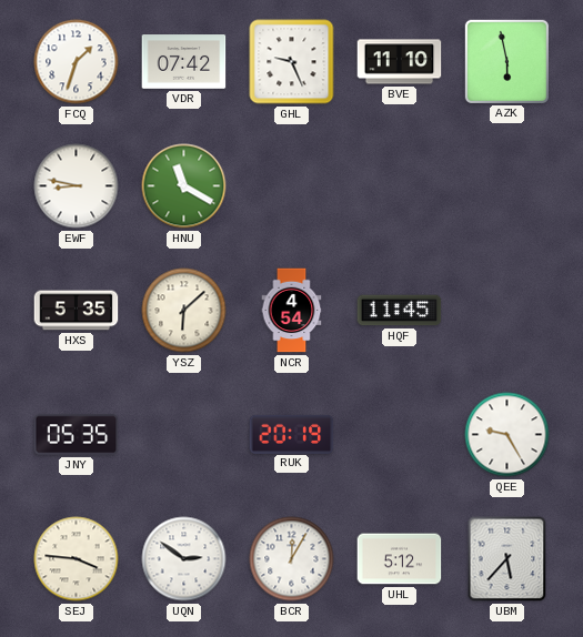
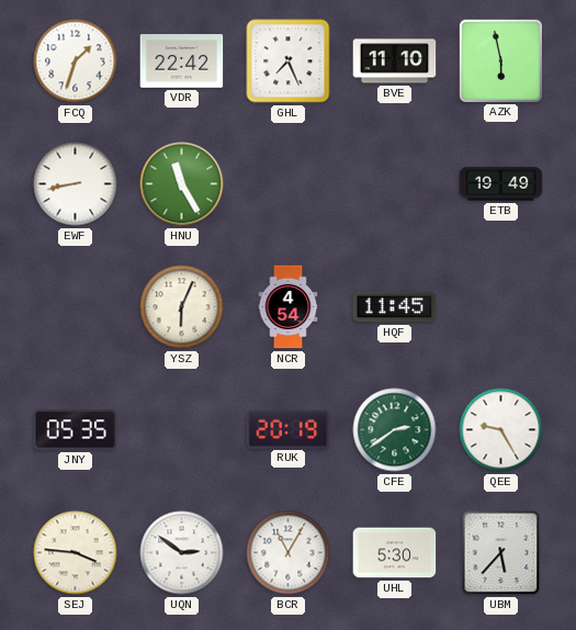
VDR: 07:42 -> 22:42 (182, 61)
GHL: 9:26 -> 7:26 (289, 61)
EWF: 8:47 -> 8:43 (76, 184)
HNU: 11:20 -> 11:25 (182, 184)
ETB: none -> 19:49 (501, 184)
HXS: 5:35 -> none (77, 311)
YSZ: 6:08 -> 6:04 (182, 307)
CFE: none -> 2:39 (395, 430)
BCR: 12:05 -> 11:05 (289, 553)
UHL: 5:12 -> 5:30 (395, 553)
